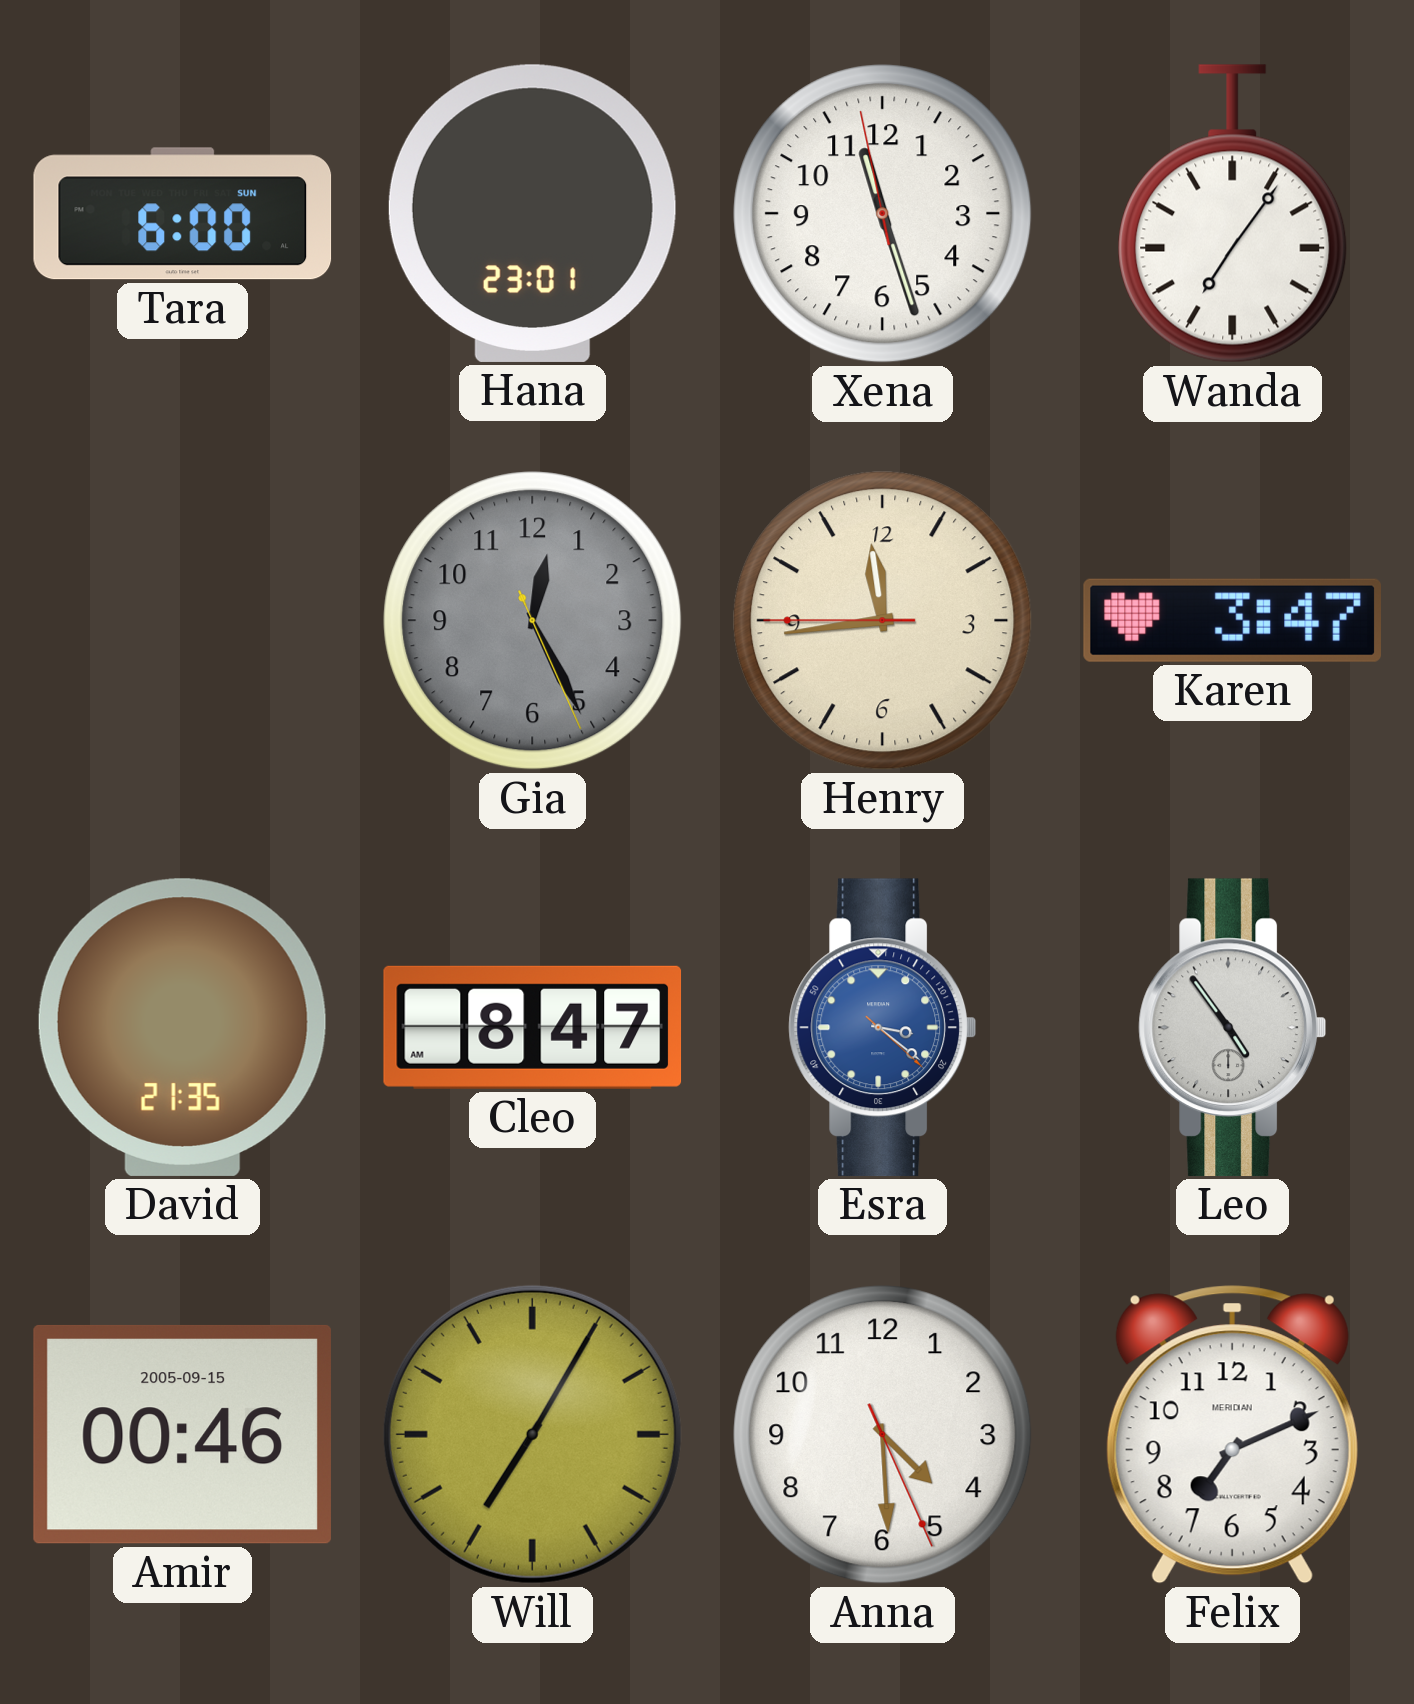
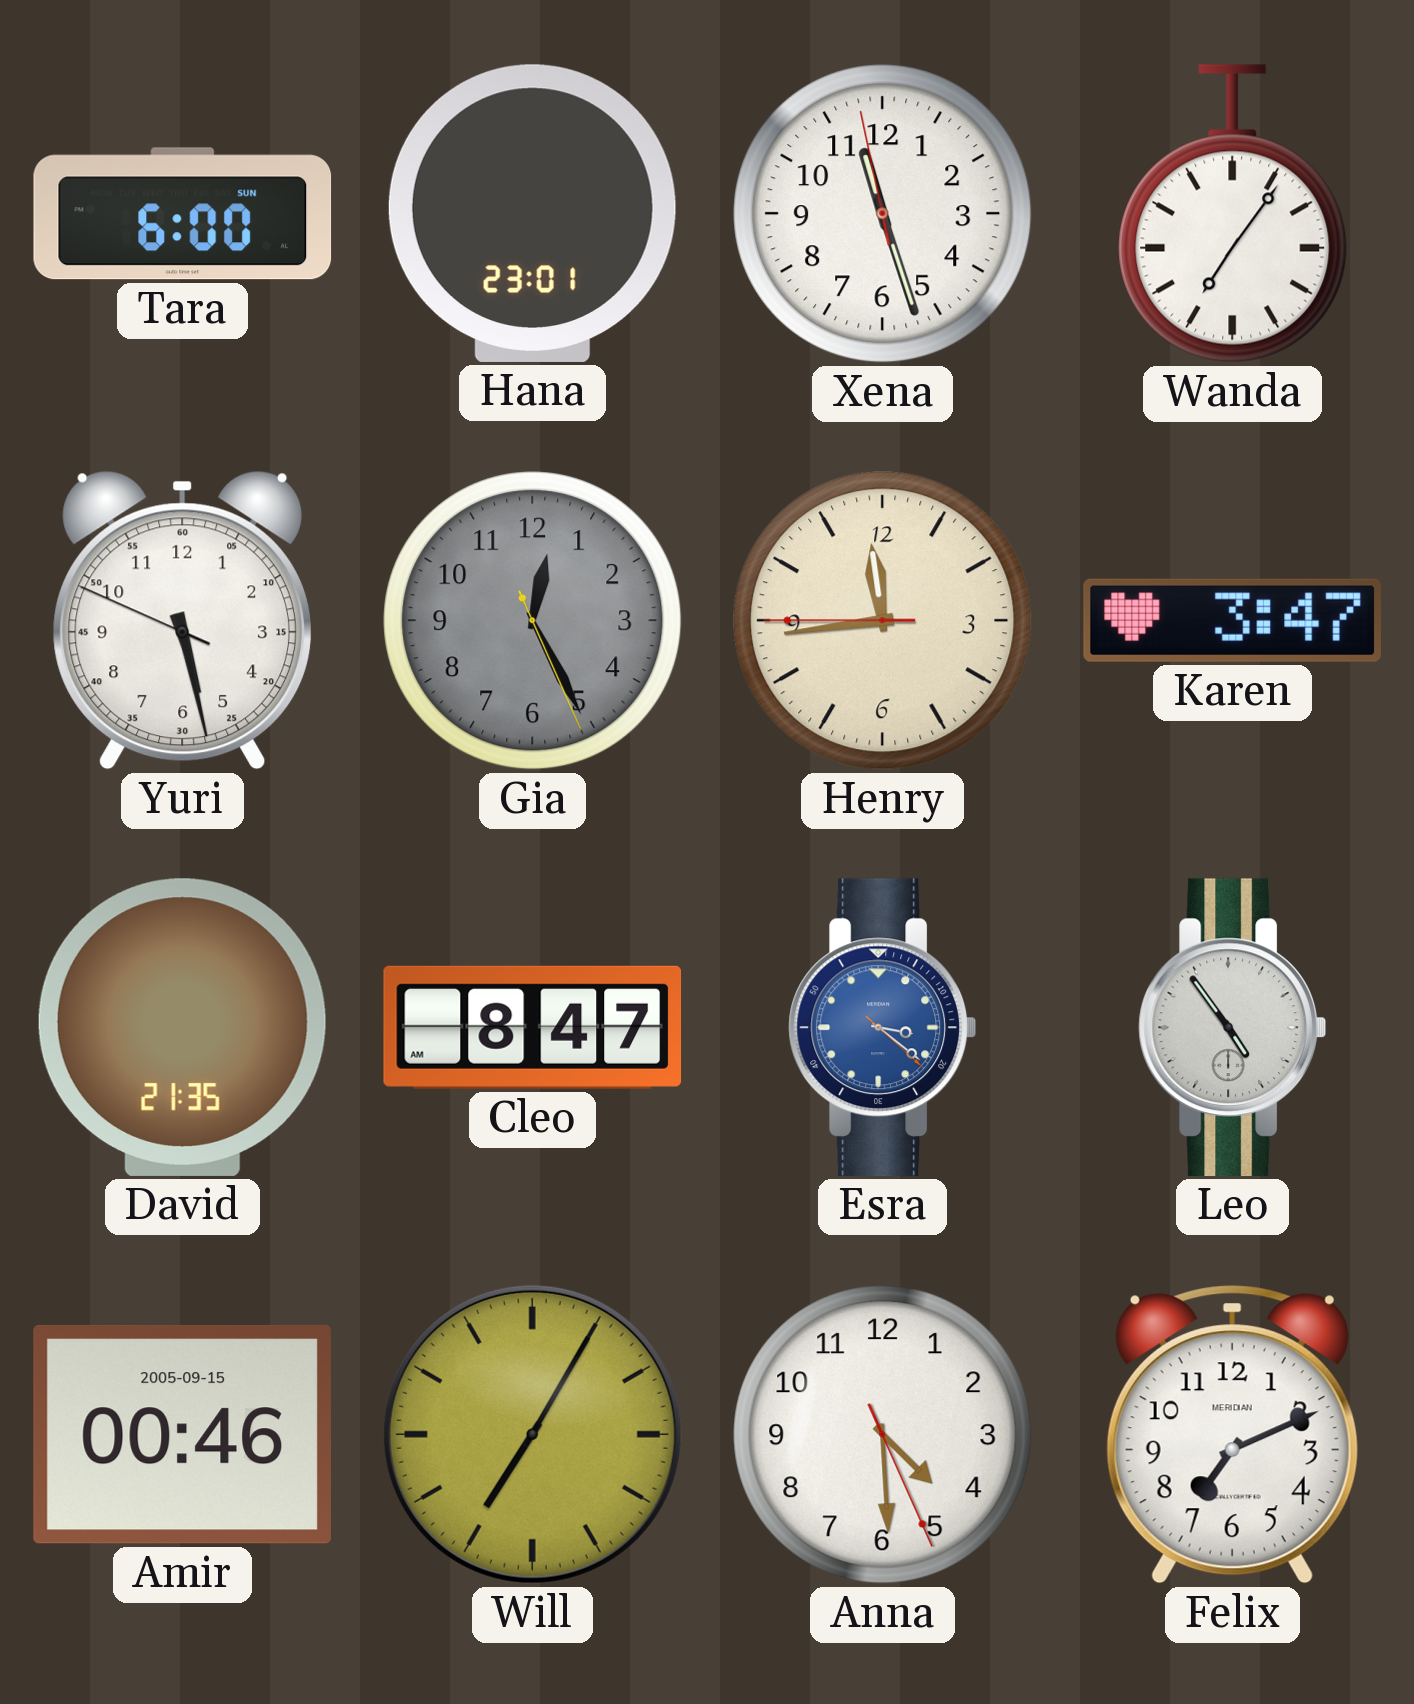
Yuri: none -> 5:27 (183, 620)
